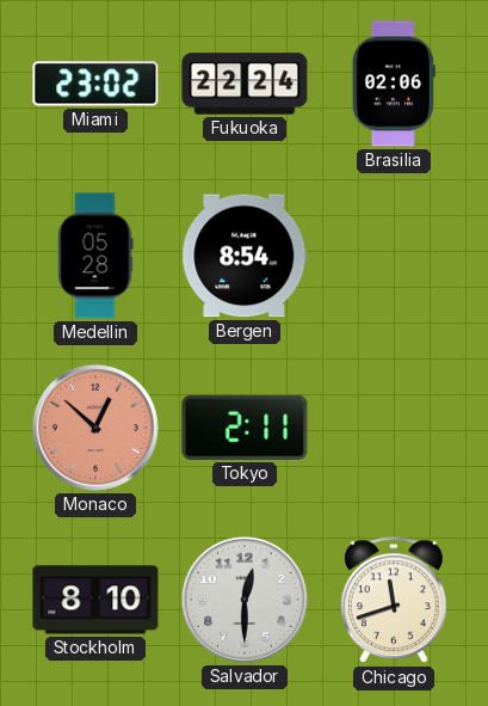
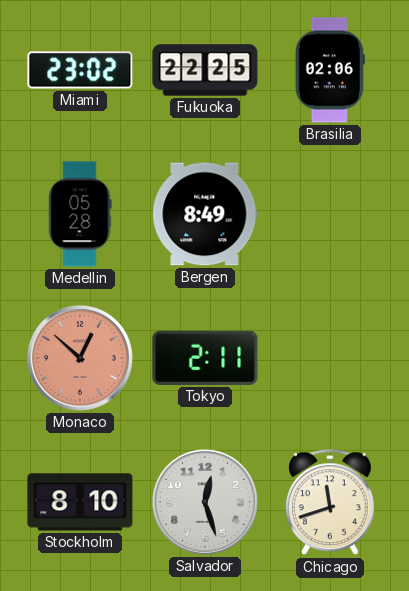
Fukuoka: 22:24 -> 22:25 (205, 70)
Bergen: 8:54 -> 8:49 (205, 214)
Salvador: 12:30 -> 12:27 (205, 502)
